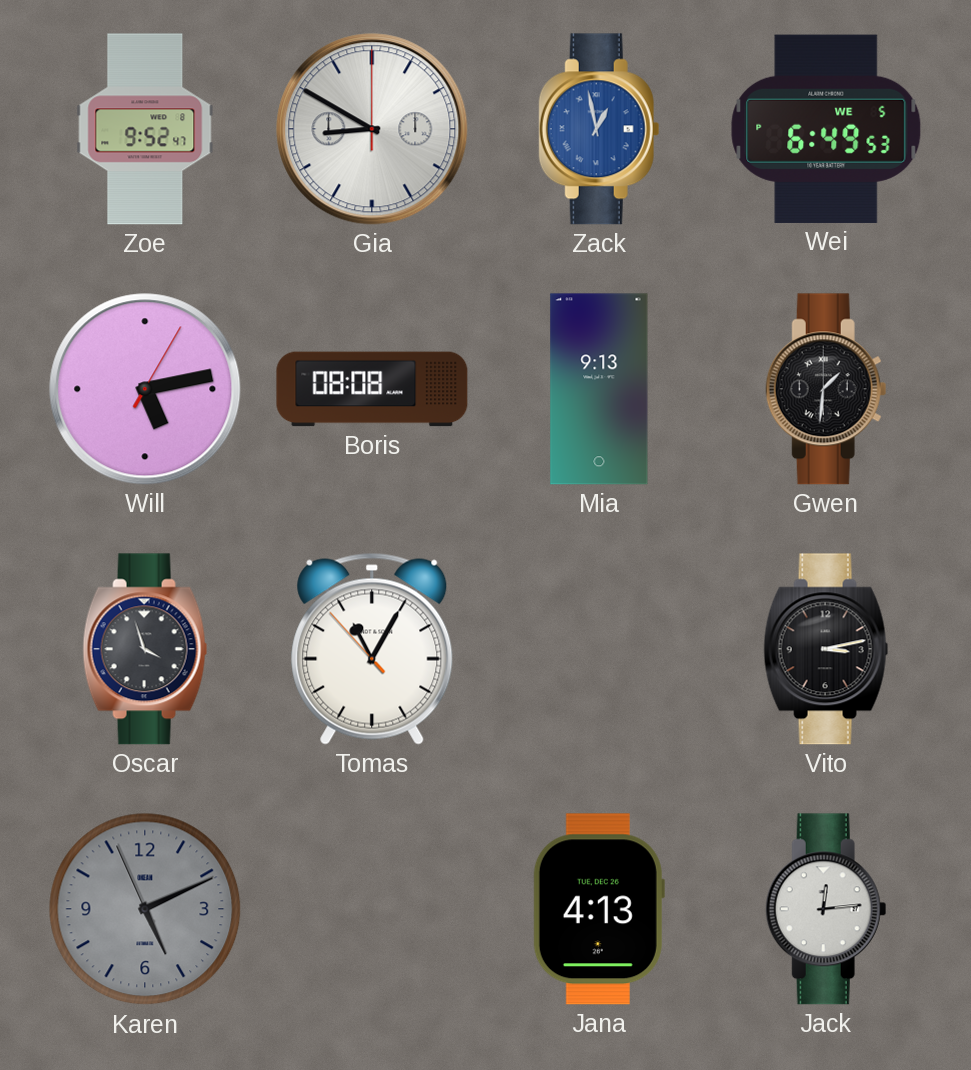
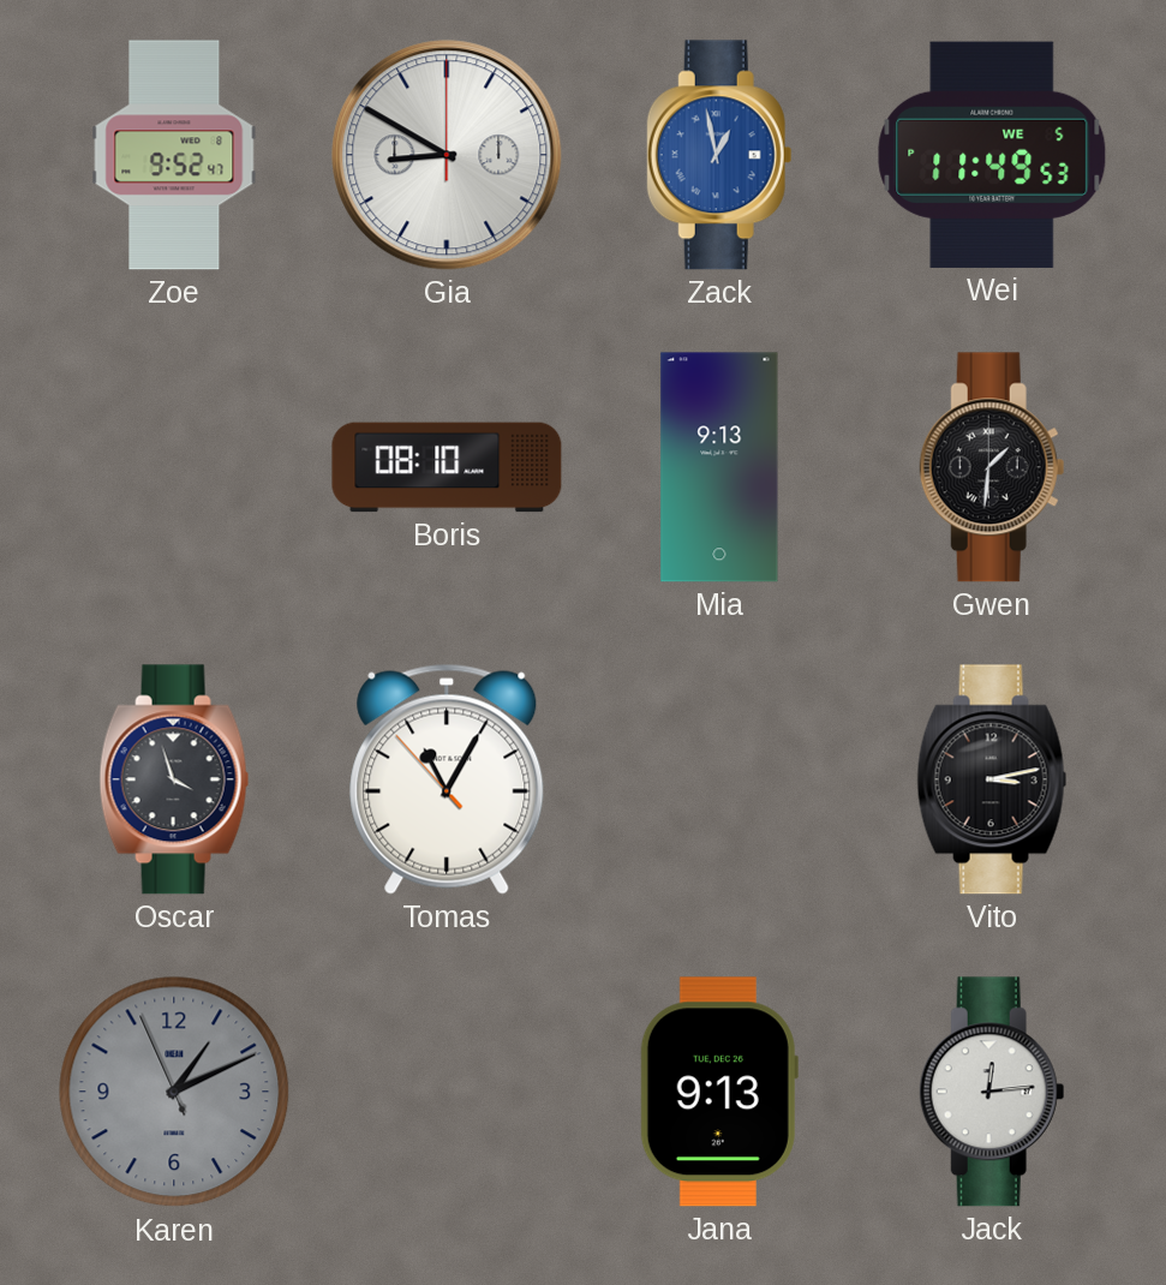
Wei: 6:49 -> 11:49 (992, 155)
Will: 5:13 -> none (145, 389)
Boris: 08:08 -> 08:10 (447, 467)
Karen: 5:10 -> 1:10 (174, 1092)
Jana: 4:13 -> 9:13 (719, 1092)
